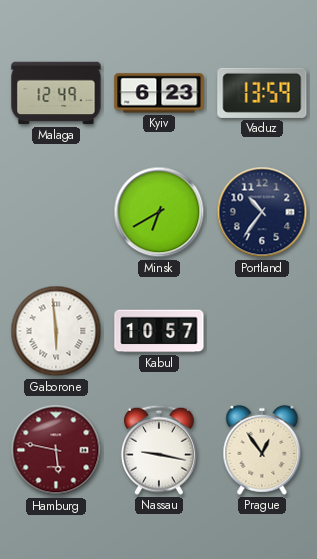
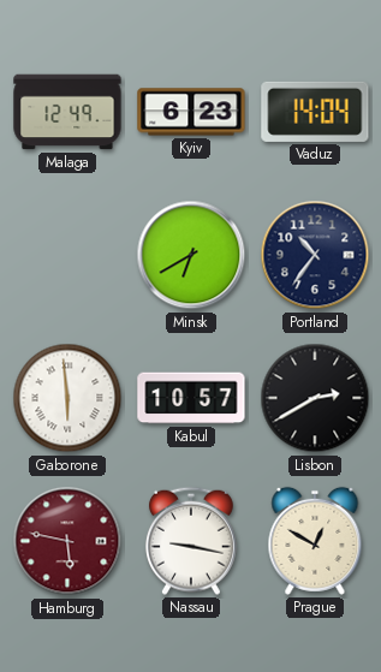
Vaduz: 13:59 -> 14:04 (315, 112)
Lisbon: none -> 2:40 (315, 398)
Prague: 12:54 -> 12:50 (315, 541)
